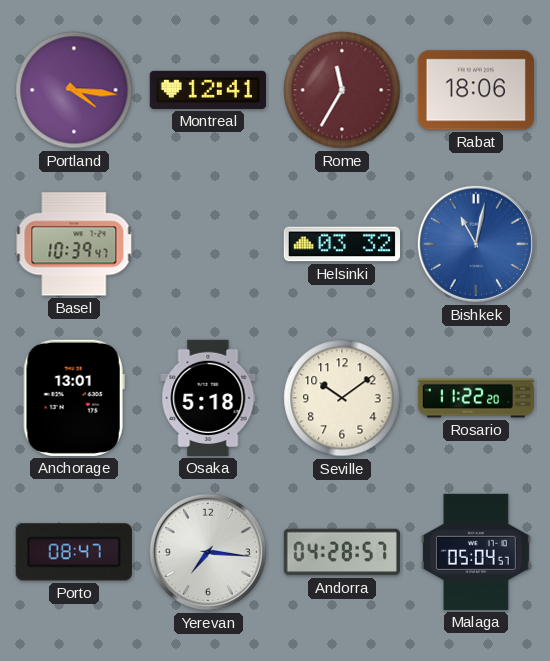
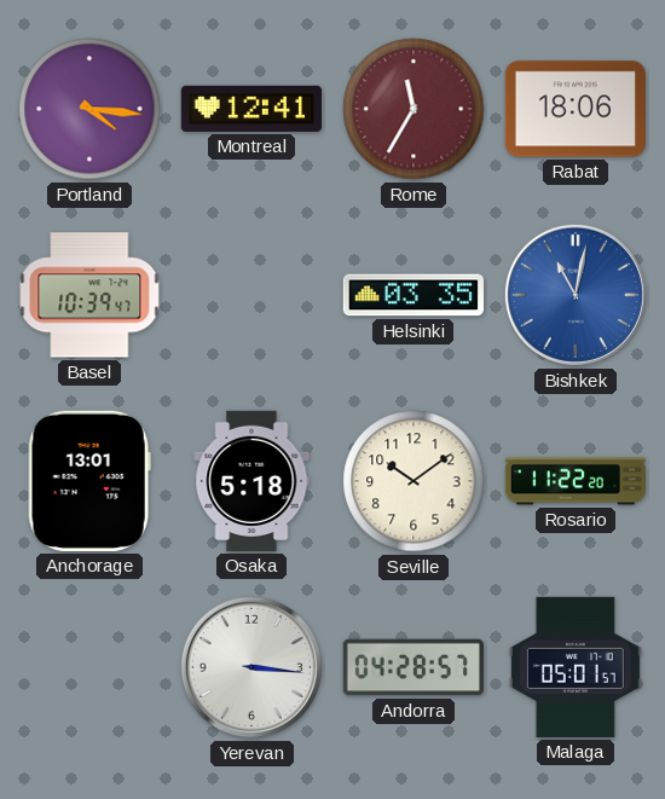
Helsinki: 03:32 -> 03:35 (412, 295)
Porto: 08:47 -> none (74, 552)
Yerevan: 7:16 -> 3:16 (251, 667)
Malaga: 05:04 -> 05:01 (576, 667)
